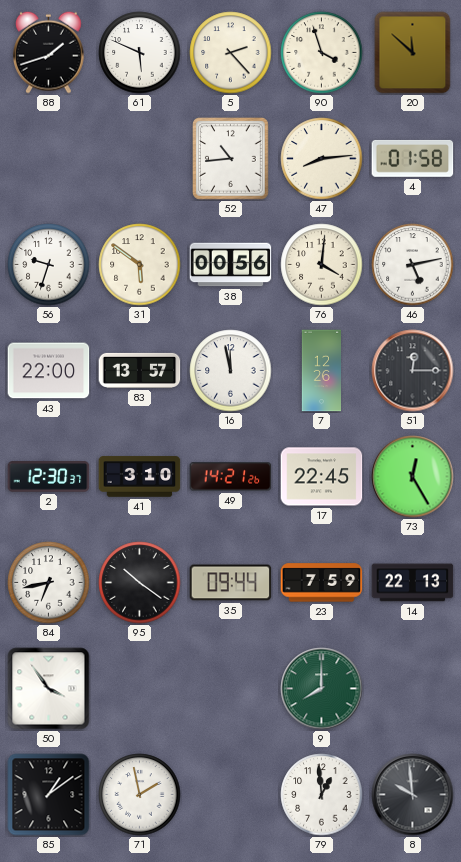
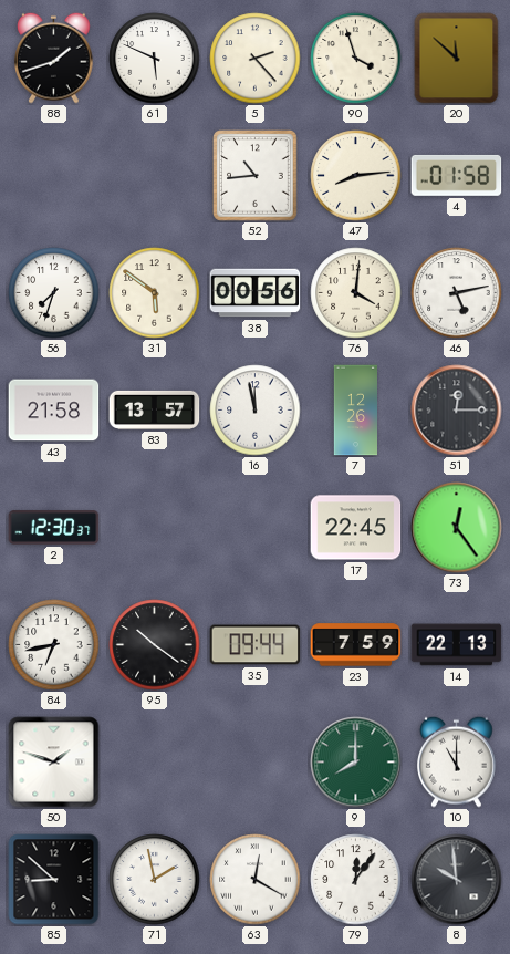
56: 9:33 -> 7:33 (54, 293)
43: 22:00 -> 21:58 (54, 411)
41: 3:10 -> none (140, 477)
49: 14:21 -> none (231, 477)
73: 12:25 -> 12:24 (457, 528)
50: 3:54 -> 1:48 (54, 763)
10: none -> 11:00 (457, 761)
85: 1:09 -> 8:52 (54, 880)
63: none -> 12:20 (256, 880)
79: 12:59 -> 12:06 (356, 880)
